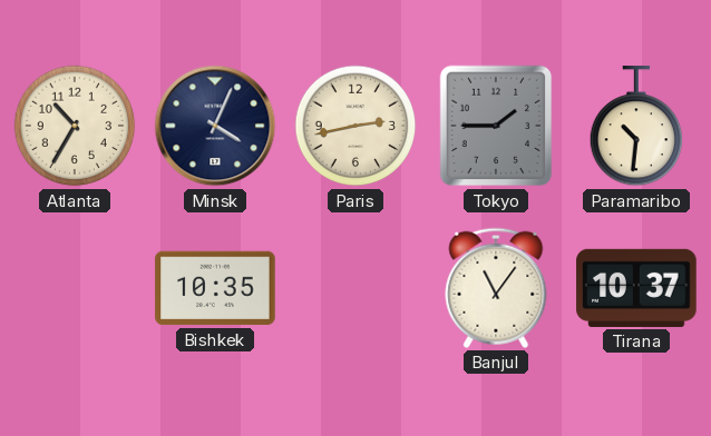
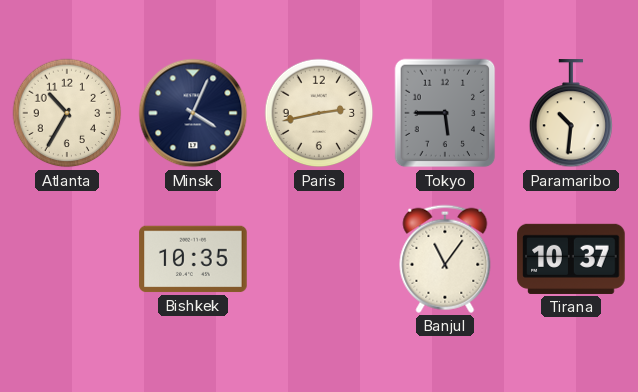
Tokyo: 1:45 -> 5:45 (445, 113)
